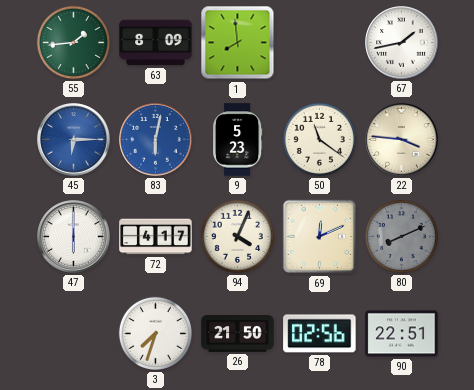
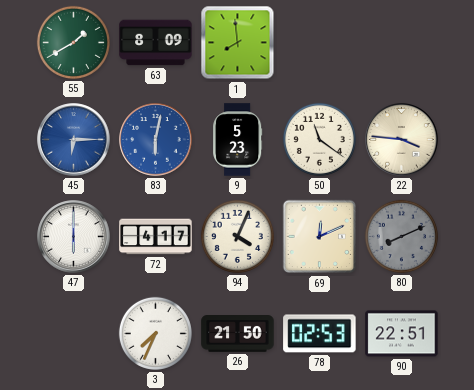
55: 1:44 -> 1:40 (73, 42)
67: 1:43 -> none (402, 43)
3: 7:33 -> 7:34 (155, 333)
78: 02:56 -> 02:53 (320, 334)
